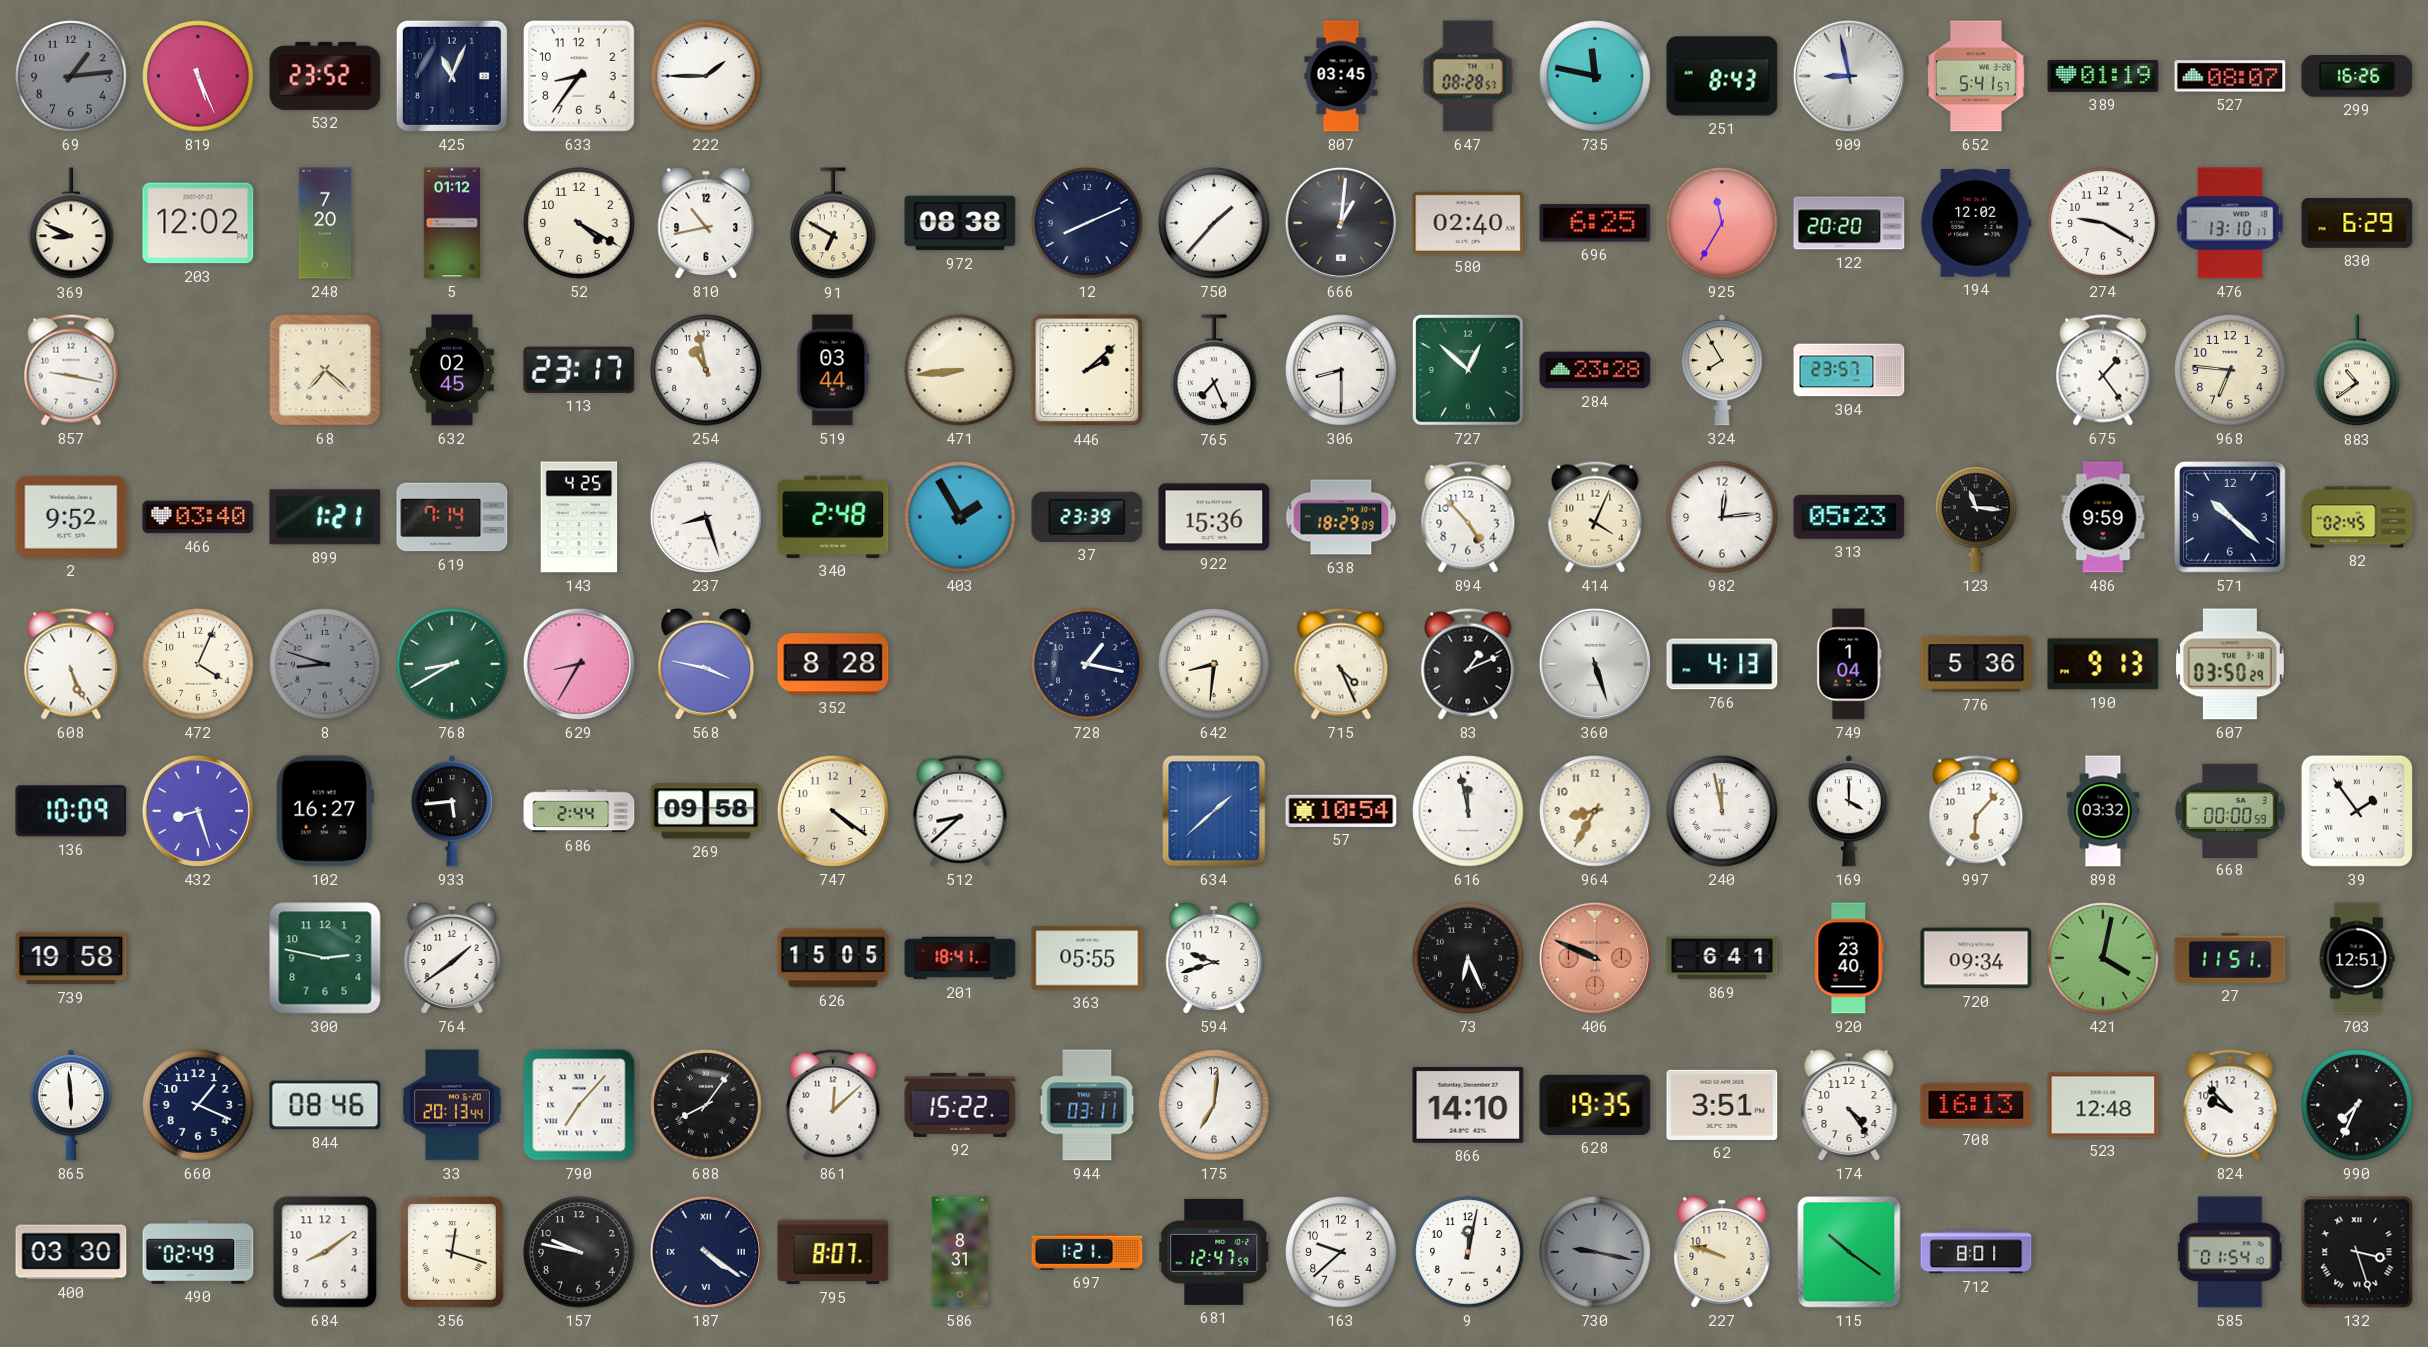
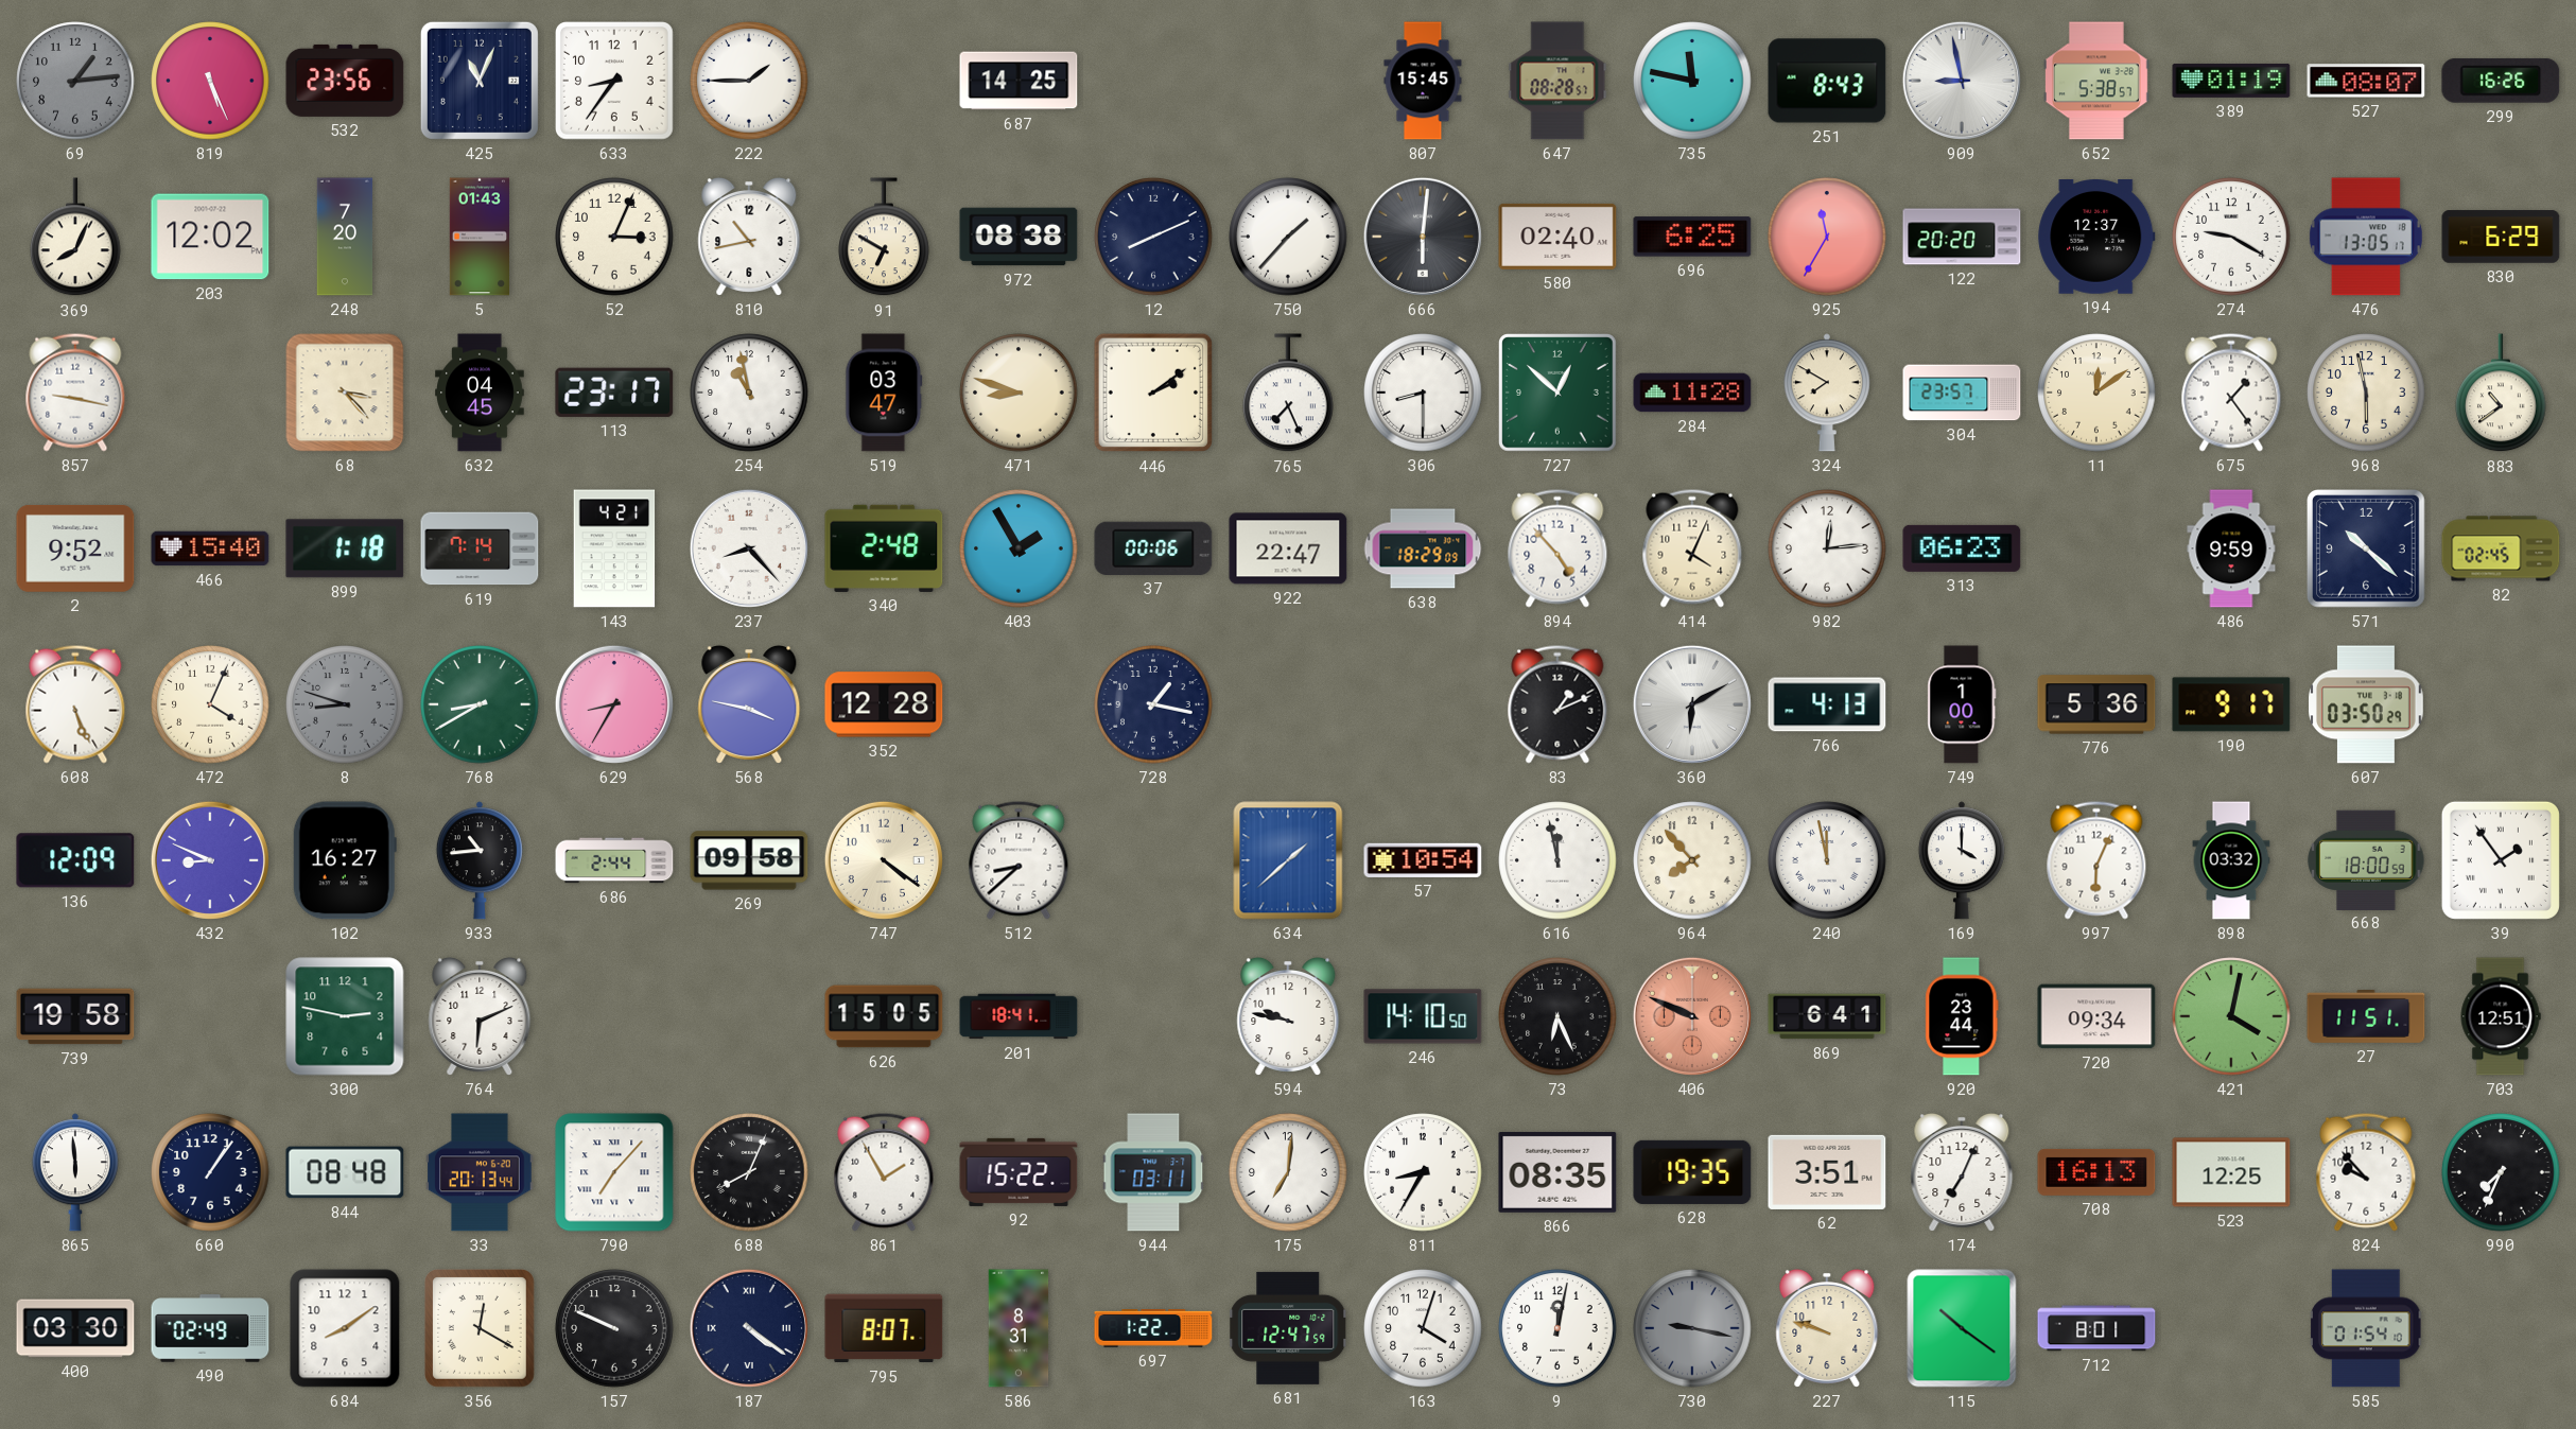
532: 23:52 -> 23:56 (345, 81)
687: none -> 14:25 (1019, 81)
807: 03:45 -> 15:45 (1423, 81)
652: 5:41 -> 5:38 (2098, 81)
369: 8:49 -> 8:04 (75, 238)
5: 01:12 -> 01:43 (480, 237)
52: 4:20 -> 3:04 (614, 237)
666: 1:01 -> 6:01 (1423, 237)
194: 12:02 -> 12:37 (2096, 238)
476: 13:10 -> 13:05 (2366, 237)
68: 7:22 -> 3:23 (345, 393)
632: 02:45 -> 04:45 (480, 393)
519: 03:44 -> 03:47 (884, 393)
471: 8:44 -> 8:48 (1019, 393)
446: 2:08 -> 2:09 (1153, 393)
284: 23:28 -> 11:28 (1692, 393)
324: 7:55 -> 7:50 (1827, 393)
11: none -> 12:09 (2096, 393)
968: 6:46 -> 5:58 (2366, 393)
466: 03:40 -> 15:40 (210, 548)
899: 1:21 -> 1:18 (345, 548)
143: 4:25 -> 4:21 (614, 548)
237: 8:27 -> 8:23 (749, 548)
37: 23:39 -> 00:06 (1153, 548)
922: 15:36 -> 22:47 (1288, 548)
313: 05:23 -> 06:23 (1962, 548)
123: 11:16 -> none (1976, 517)
352: 8:28 -> 12:28 (884, 704)
642: 8:31 -> none (1214, 664)
715: 4:26 -> none (1341, 664)
360: 5:27 -> 6:10 (1692, 704)
749: 1:04 -> 1:00 (1962, 704)
190: 9:13 -> 9:17 (2231, 704)
136: 10:09 -> 12:09 (75, 860)
432: 8:27 -> 8:49 (210, 860)
933: 5:44 -> 10:44 (480, 860)
964: 8:35 -> 7:53 (1692, 860)
997: 6:07 -> 6:04 (2096, 860)
668: 00:00 -> 18:00 (2366, 859)
764: 1:39 -> 6:11 (480, 1016)
363: 05:55 -> none (1087, 958)
594: 9:42 -> 9:47 (1288, 1016)
246: none -> 14:10 (1423, 1016)
920: 23:40 -> 23:44 (1962, 1016)
660: 1:19 -> 1:06 (210, 1172)
844: 08:46 -> 08:48 (345, 1172)
688: 8:06 -> 8:04 (749, 1172)
861: 12:08 -> 1:55 (884, 1172)
811: none -> 8:35 (1423, 1172)
866: 14:10 -> 08:35 (1557, 1172)
174: 4:24 -> 7:04 (1962, 1172)
523: 12:48 -> 12:25 (2231, 1172)
356: 12:18 -> 12:20 (481, 1328)
157: 9:47 -> 9:49 (614, 1328)
697: 1:21 -> 1:22 (1153, 1328)
163: 9:38 -> 4:03 (1423, 1328)
132: 3:27 -> none (2357, 1252)
